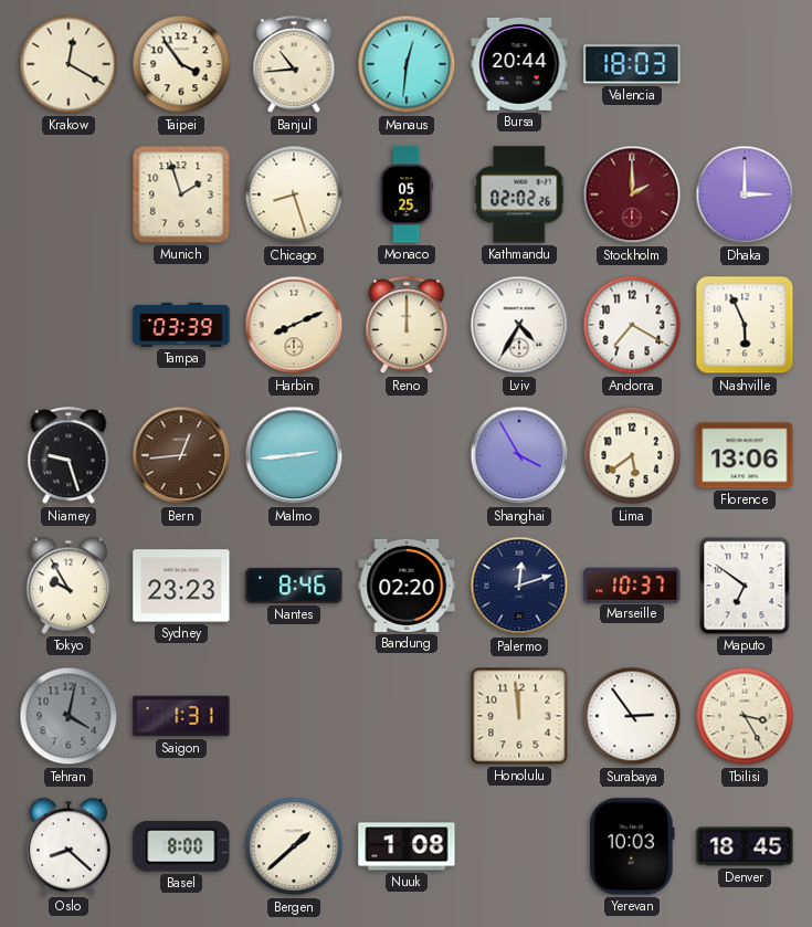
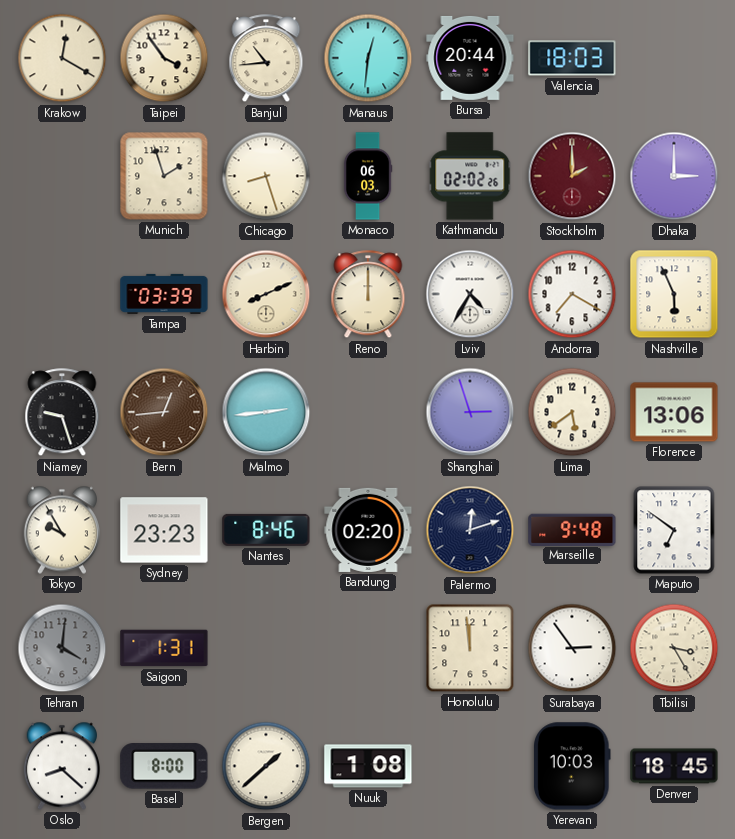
Monaco: 05:25 -> 06:03 (368, 176)
Shanghai: 3:55 -> 2:57 (470, 412)
Marseille: 10:37 -> 9:48 (572, 529)
Tehran: 4:02 -> 4:01 (62, 648)
